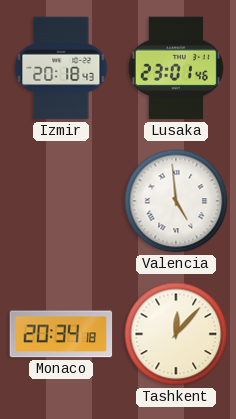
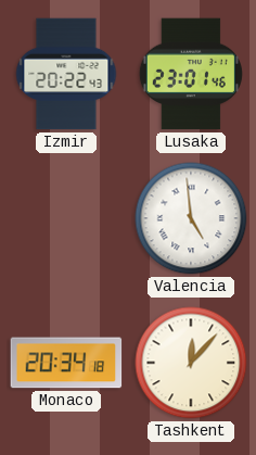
Izmir: 20:18 -> 20:22 (66, 74)
